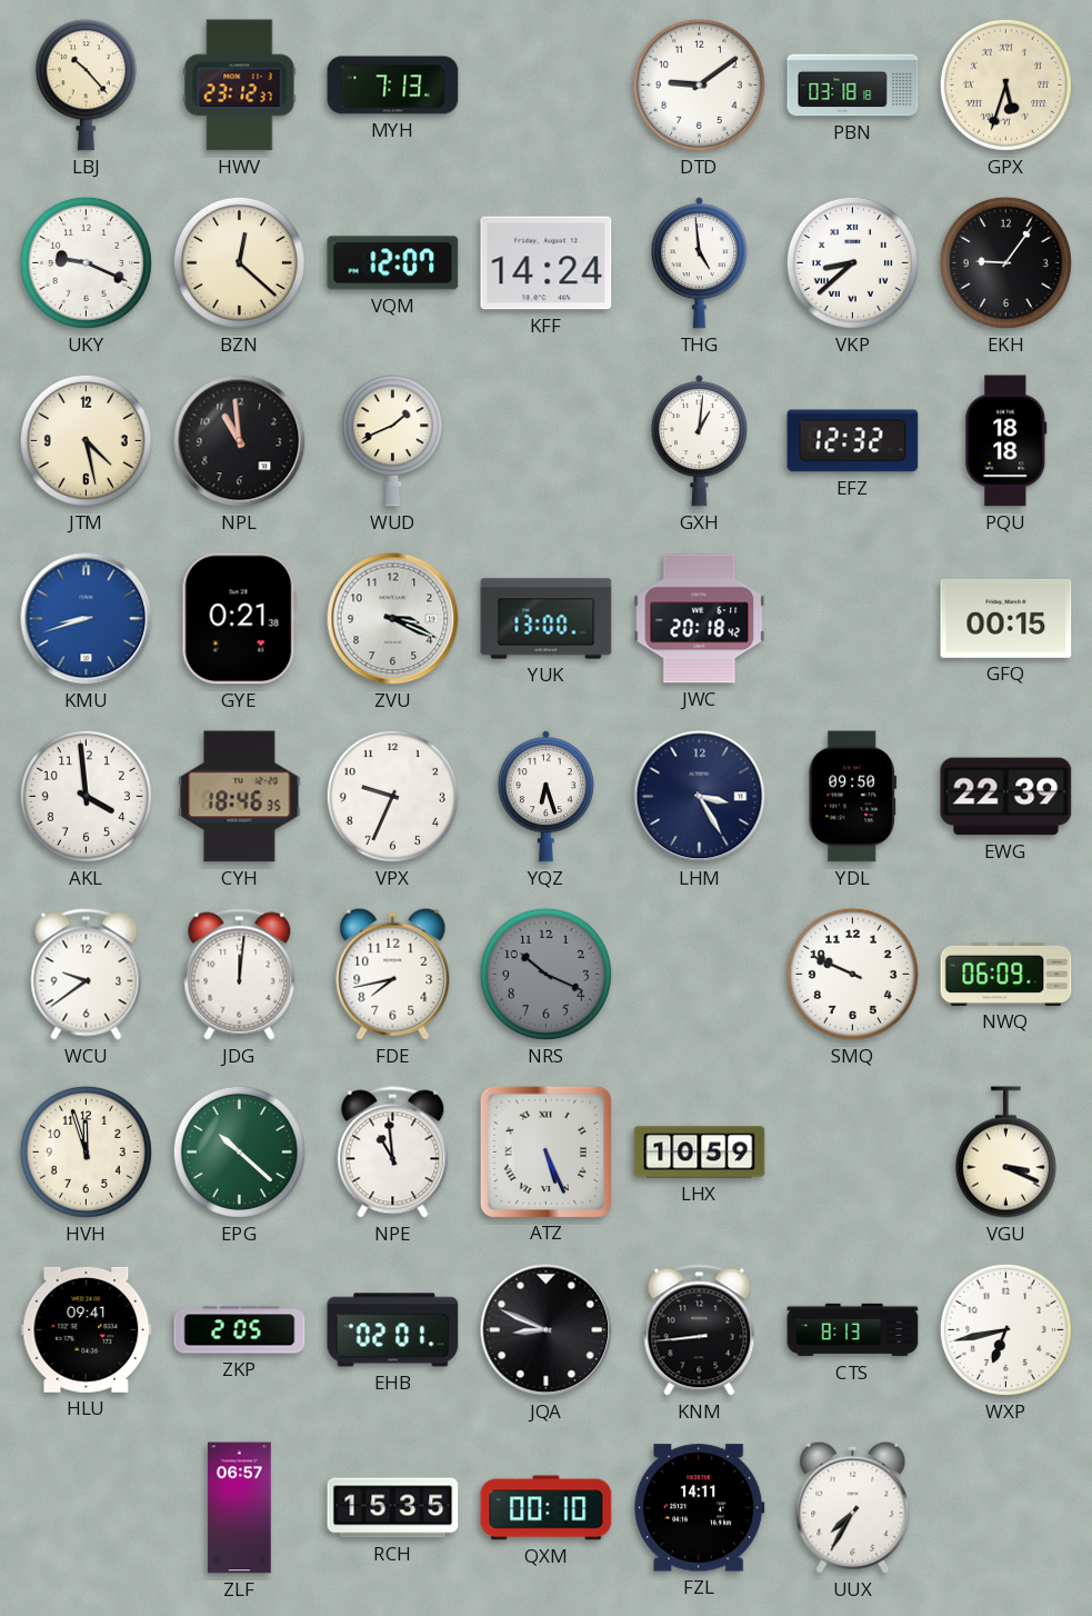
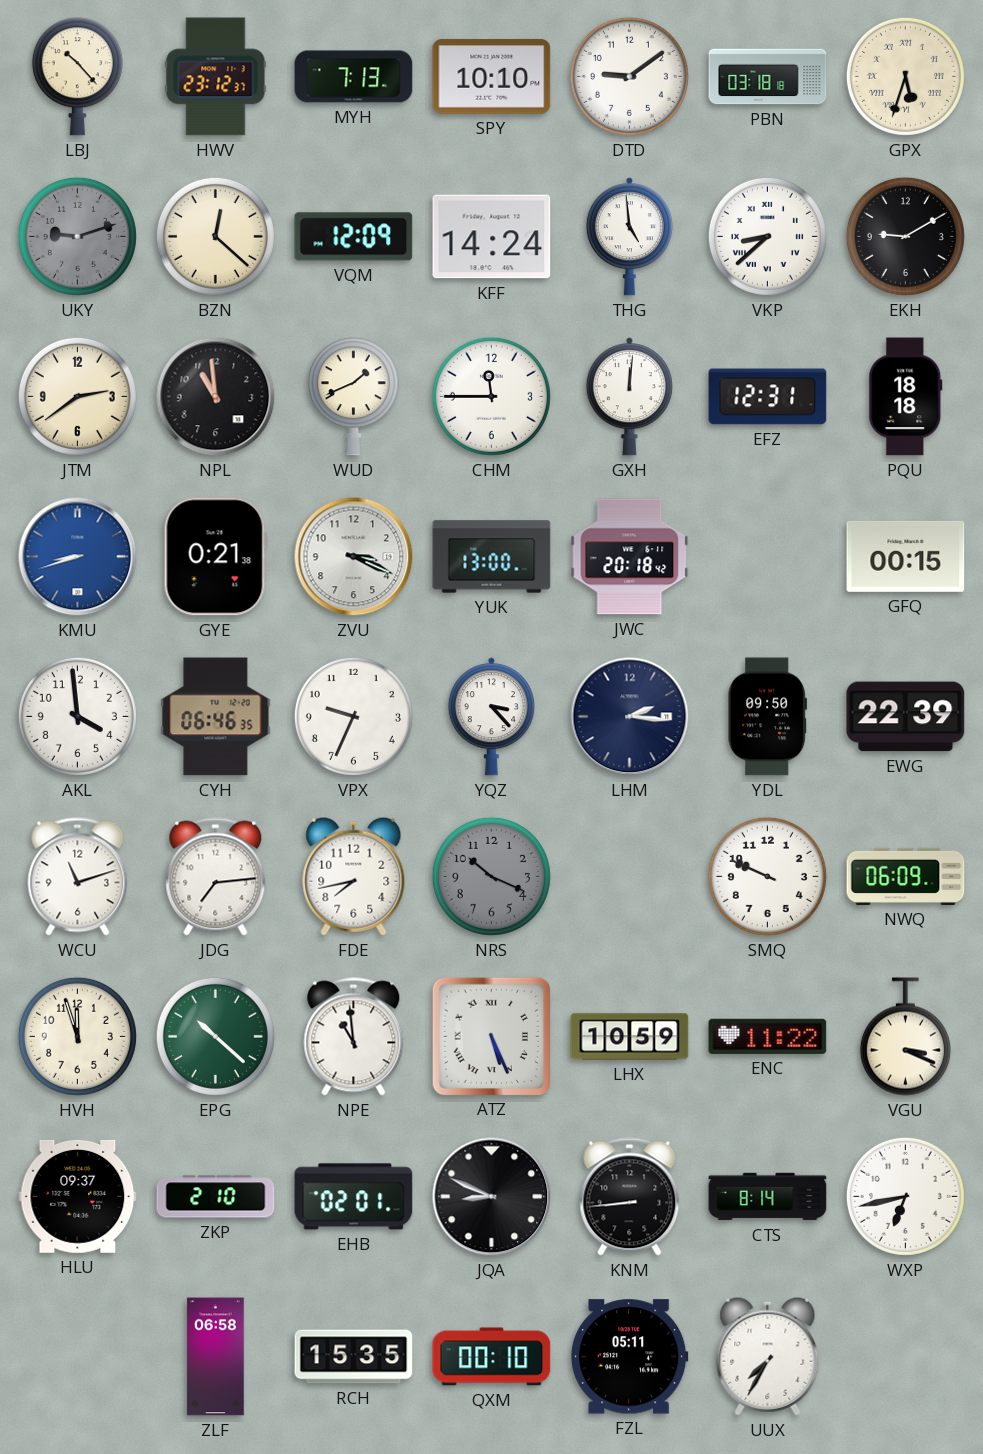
SPY: none -> 10:10 (492, 77)
UKY: 9:19 -> 9:12 (77, 236)
UKY dial: white -> grey (77, 236)
VQM: 12:07 -> 12:09 (354, 237)
EKH: 9:06 -> 9:10 (905, 236)
JTM: 4:28 -> 2:39 (77, 396)
CHM: none -> 11:45 (491, 396)
GXH: 1:01 -> 12:01 (629, 397)
EFZ: 12:32 -> 12:31 (768, 397)
CYH: 18:46 -> 06:46 (216, 717)
YQZ: 6:27 -> 3:23 (491, 717)
LHM: 3:25 -> 2:16 (630, 717)
WCU: 9:39 -> 11:12 (78, 877)
JDG: 12:01 -> 7:14 (216, 877)
ENC: none -> 11:22 (768, 1036)
HLU: 09:41 -> 09:37 (78, 1196)
ZKP: 2:05 -> 2:10 (216, 1197)
CTS: 8:13 -> 8:14 (768, 1197)
ZLF: 06:57 -> 06:58 (216, 1357)
FZL: 14:11 -> 05:11 (630, 1357)
